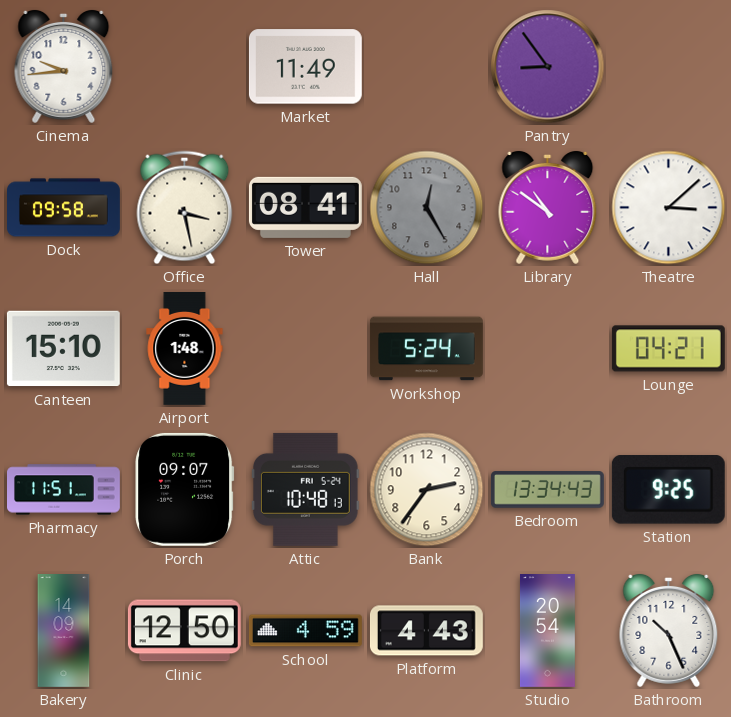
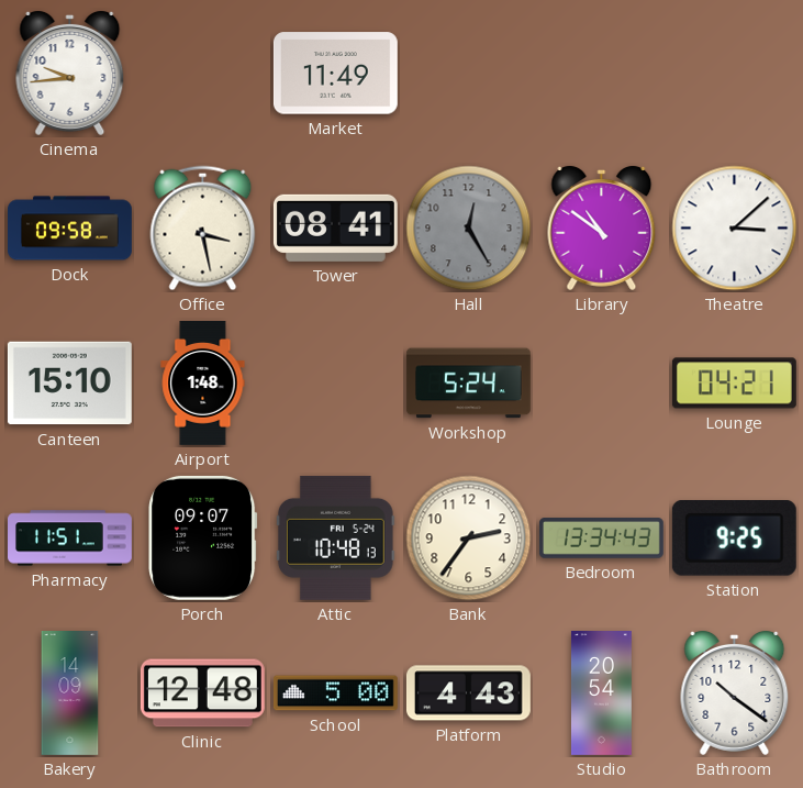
Pantry: 8:54 -> none (548, 67)
Clinic: 12:50 -> 12:48 (202, 693)
School: 4:59 -> 5:00 (335, 693)
Bathroom: 10:26 -> 10:21 (735, 692)
